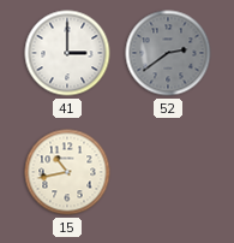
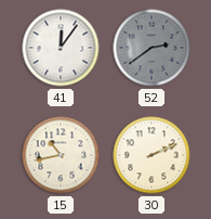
41: 3:00 -> 12:06 (61, 48)
30: none -> 2:11 (151, 155)
